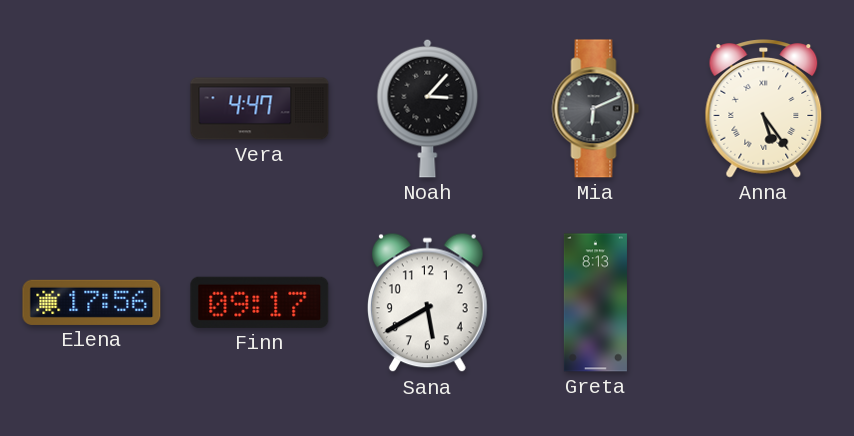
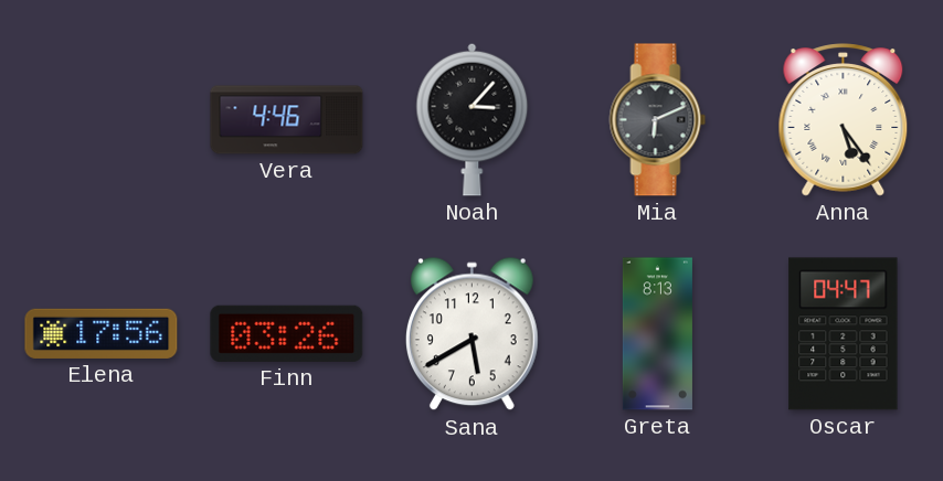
Vera: 4:47 -> 4:46 (287, 120)
Finn: 09:17 -> 03:26 (287, 333)
Oscar: none -> 04:47 (844, 334)
